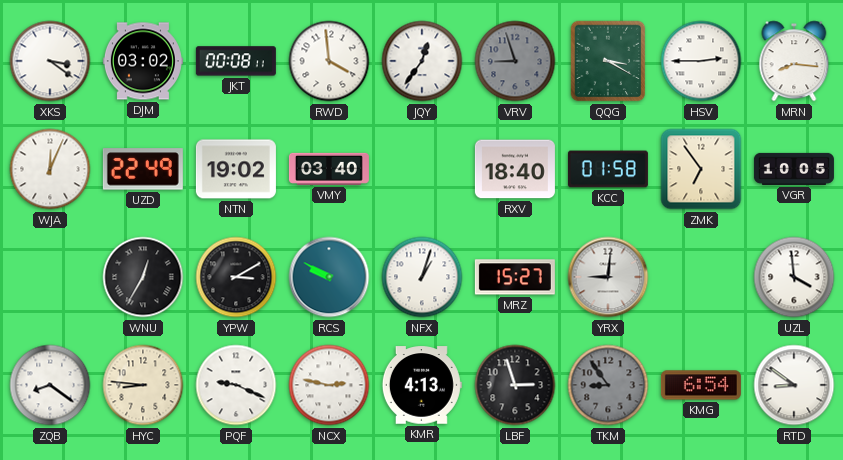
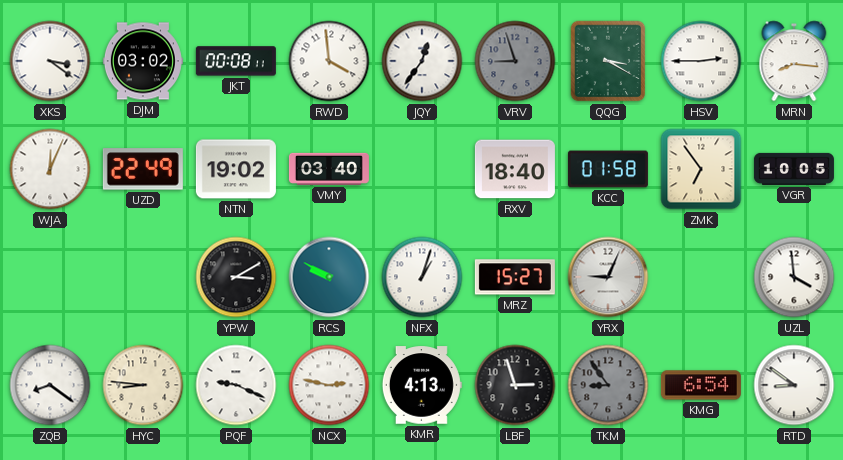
WNU: 12:35 -> none (143, 277)
YRX: 9:01 -> 9:04 (608, 277)
